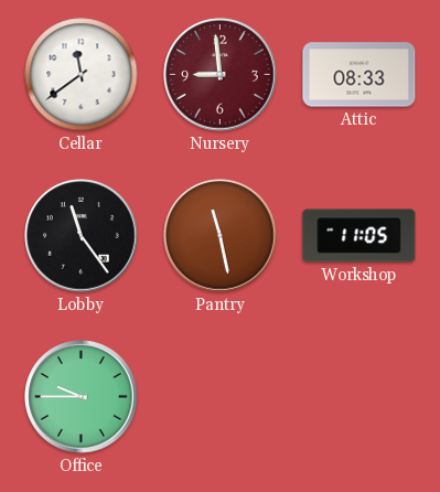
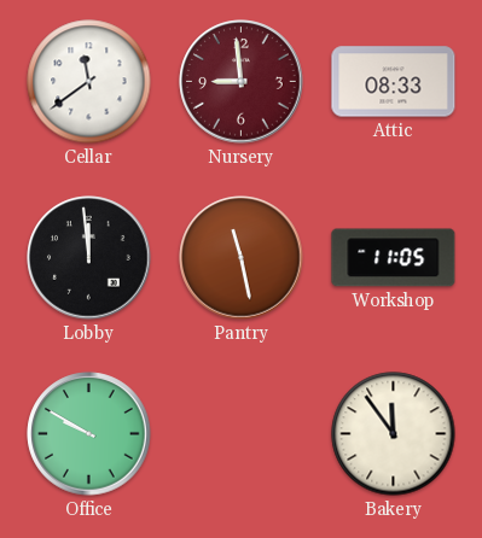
Lobby: 11:24 -> 11:59 (89, 258)
Office: 9:45 -> 9:50 (89, 434)
Bakery: none -> 11:54 (394, 434)
